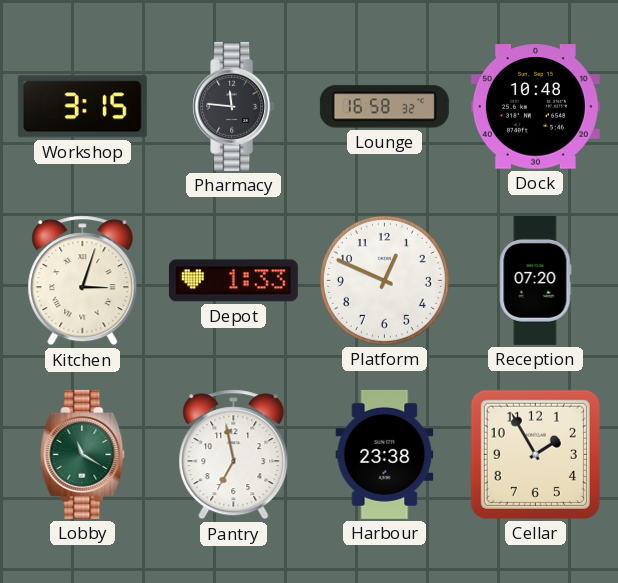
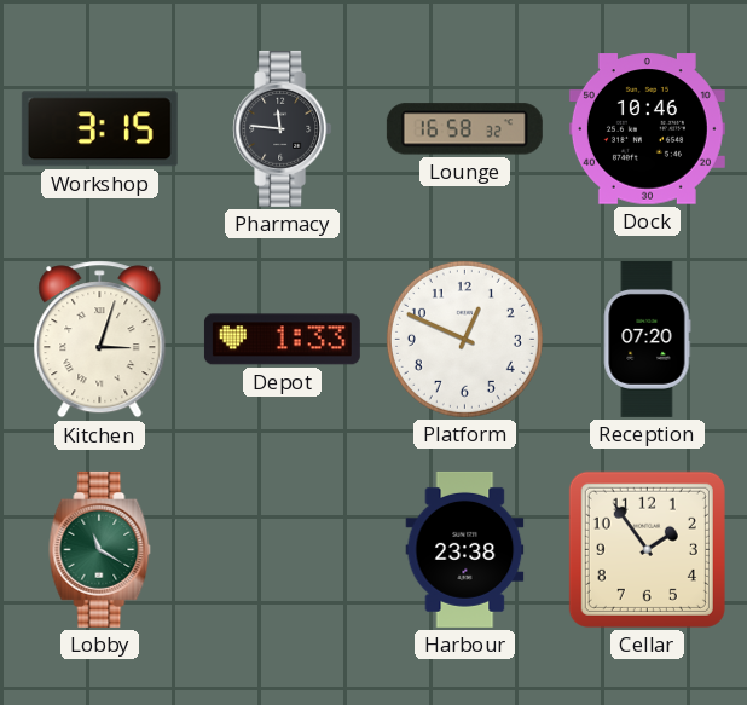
Dock: 10:48 -> 10:46 (647, 129)
Pantry: 6:58 -> none (234, 455)
Cellar: 1:55 -> 1:54 (647, 549)
